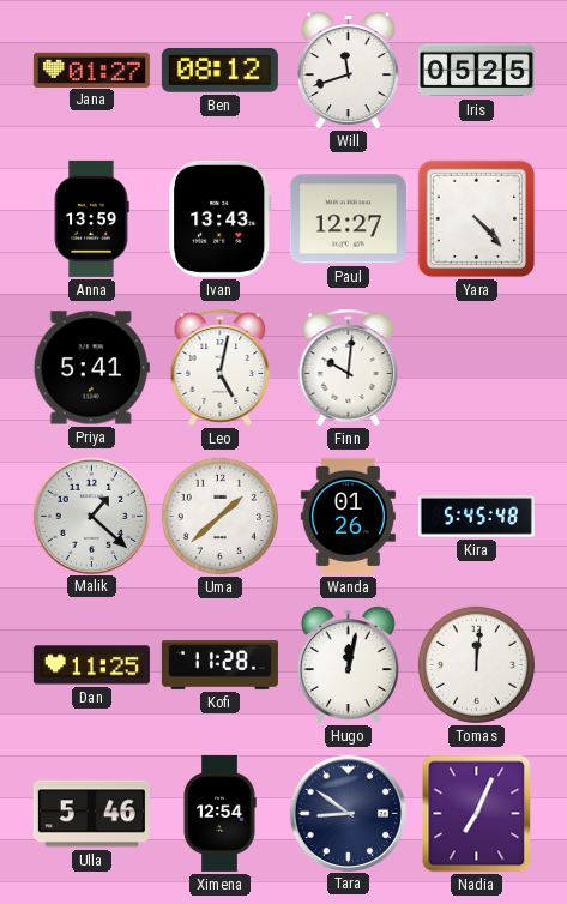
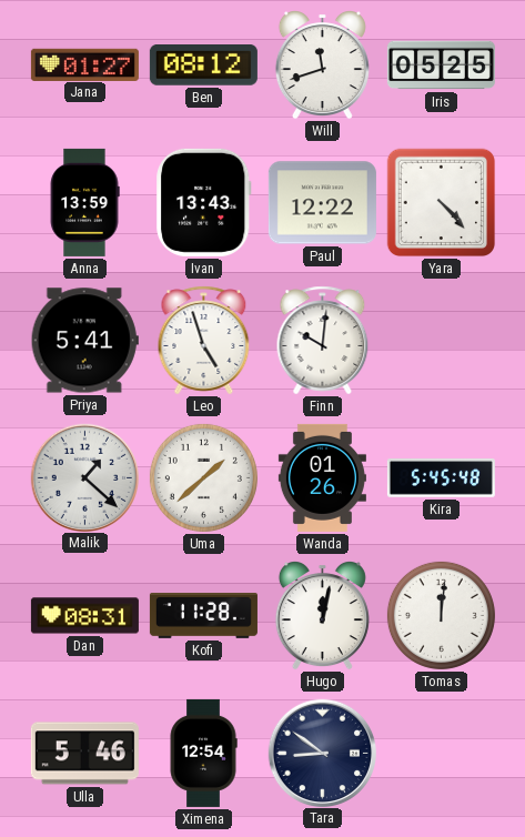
Paul: 12:27 -> 12:22 (322, 203)
Leo: 5:02 -> 4:57 (204, 341)
Dan: 11:25 -> 08:31 (84, 616)
Nadia: 7:04 -> none (477, 814)
